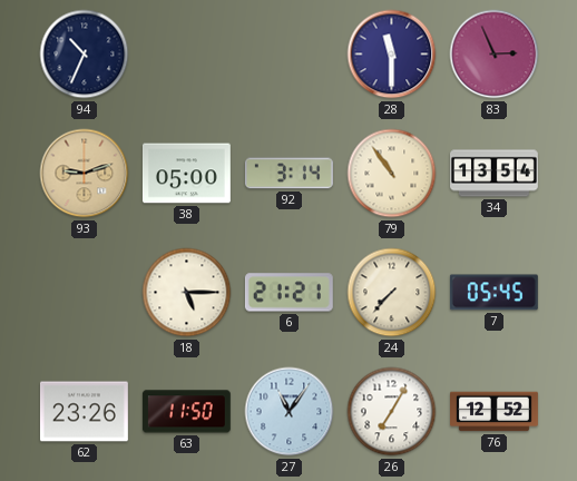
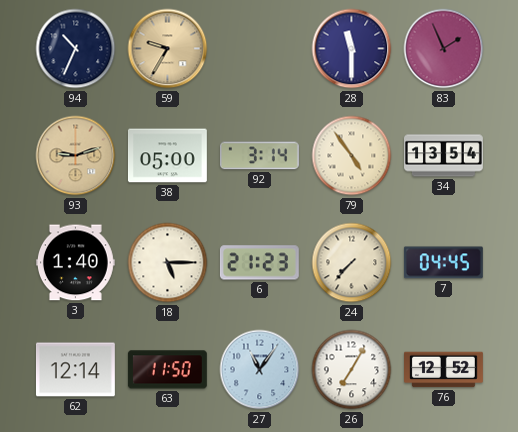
59: none -> 9:35 (168, 49)
83: 2:56 -> 1:56 (444, 49)
79: 10:54 -> 4:54 (352, 156)
3: none -> 1:40 (75, 263)
6: 21:21 -> 21:23 (259, 263)
7: 05:45 -> 04:45 (443, 263)
62: 23:26 -> 12:14 (75, 370)
